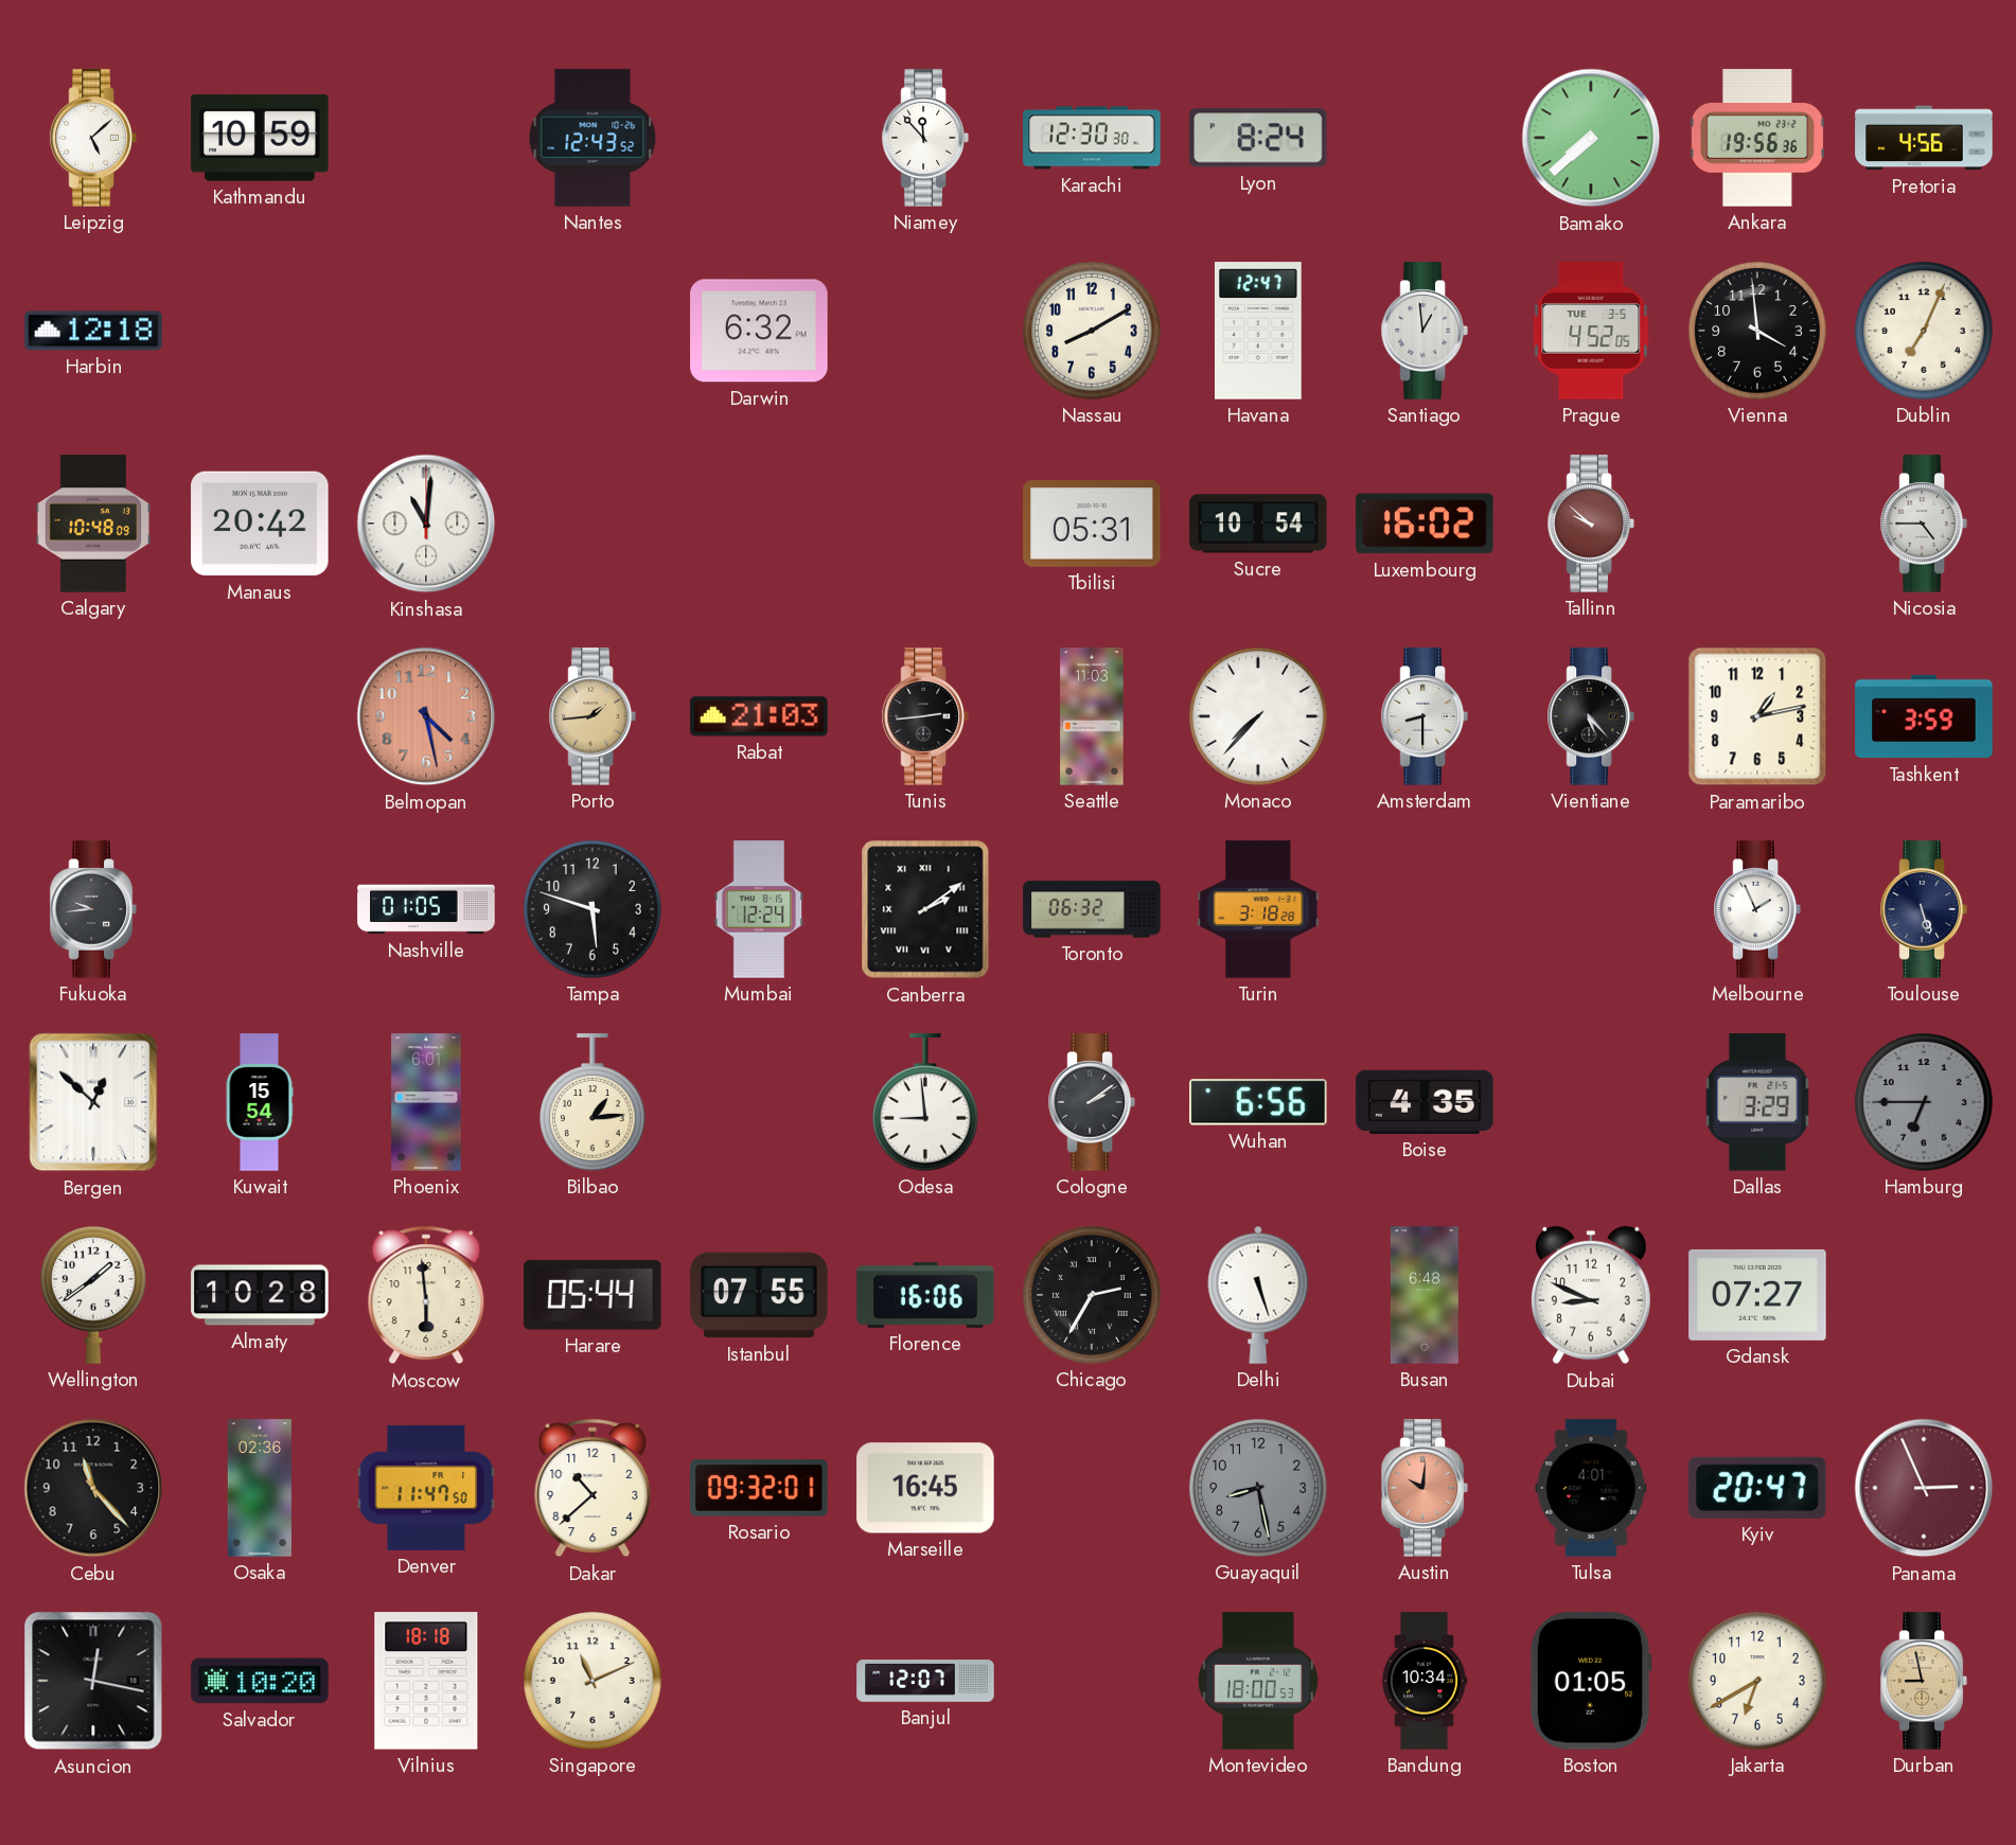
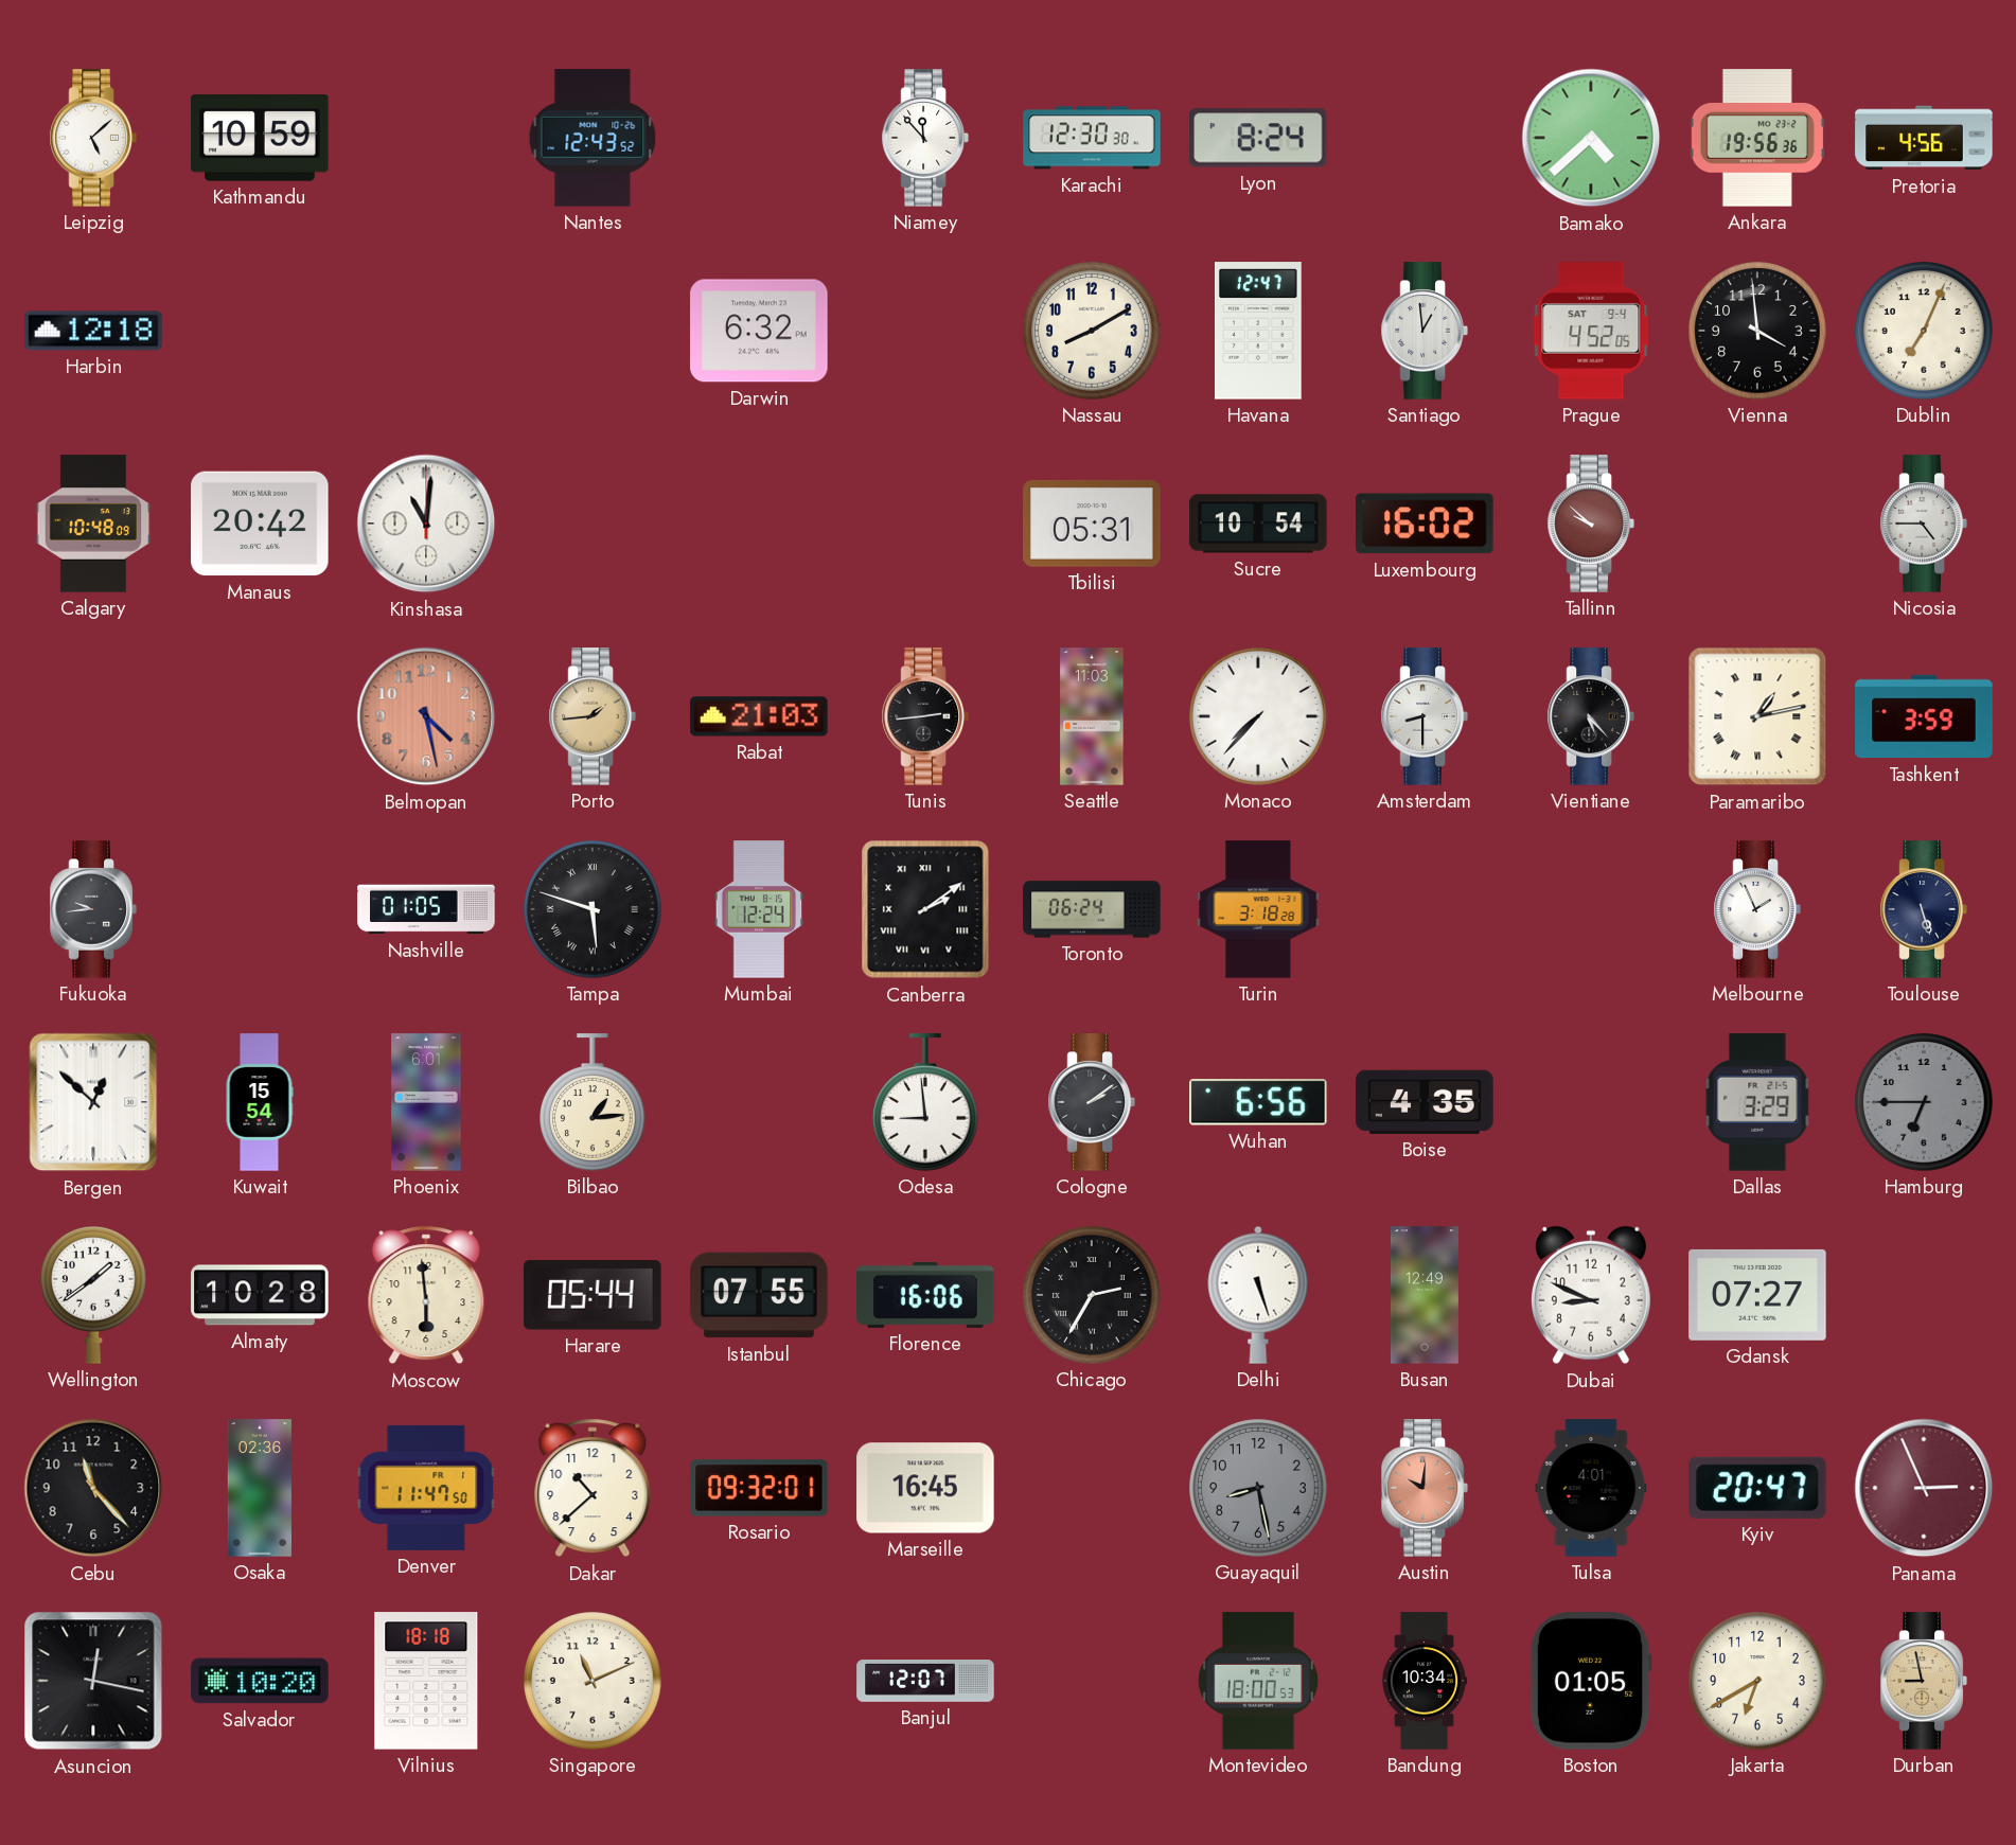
Bamako: 7:38 -> 4:38 (1591, 138)
Prague date: TUE 3-5 -> SAT 9-4 (1591, 331)
Paramaribo numerals: Arabic -> Roman (1757, 716)
Tampa numerals: Arabic -> Roman (593, 909)
Toronto: 06:32 -> 06:24 (1092, 909)
Busan: 6:48 -> 12:49 (1425, 1295)
